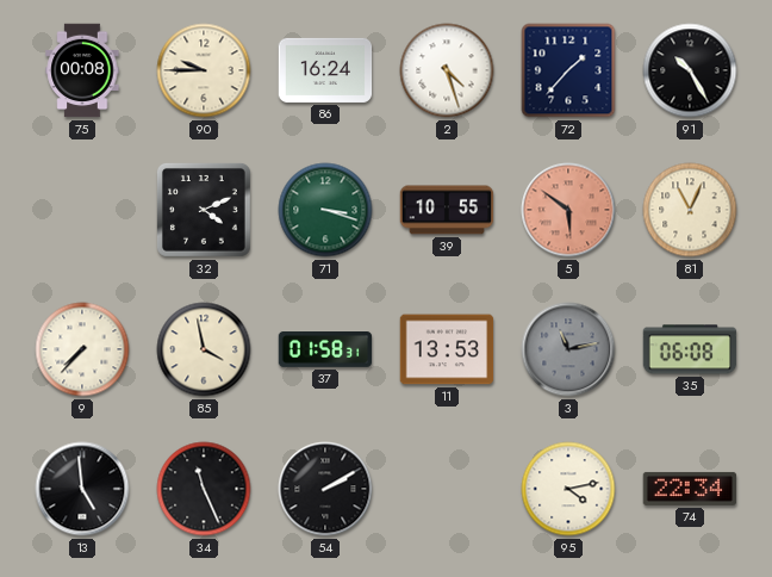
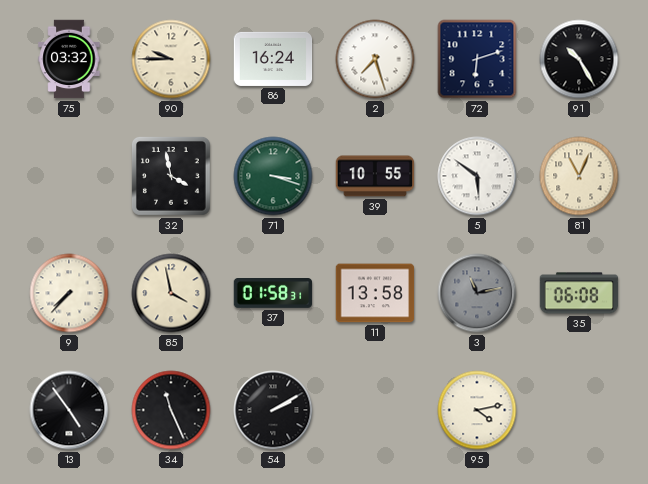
75: 00:08 -> 03:32 (69, 59)
2: 4:27 -> 7:27 (375, 59)
72: 1:37 -> 6:12 (477, 59)
32: 4:11 -> 3:58 (171, 176)
5 dial: salmon -> white (477, 176)
11: 13:53 -> 13:58 (375, 293)
13: 4:59 -> 4:54 (69, 410)
74: 22:34 -> none (690, 489)
